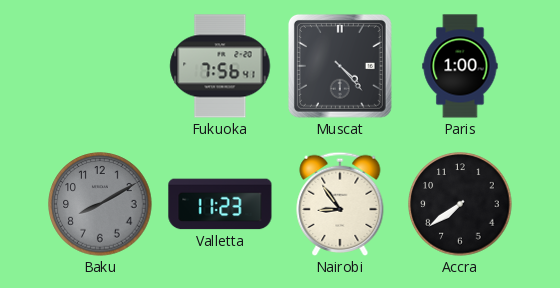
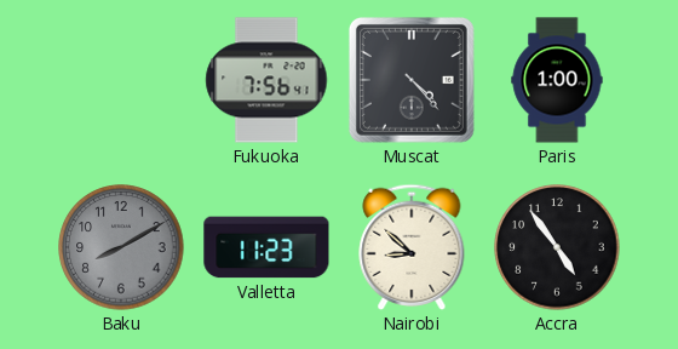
Nairobi: 8:54 -> 8:52 (412, 247)
Accra: 7:39 -> 4:54 (557, 247)
